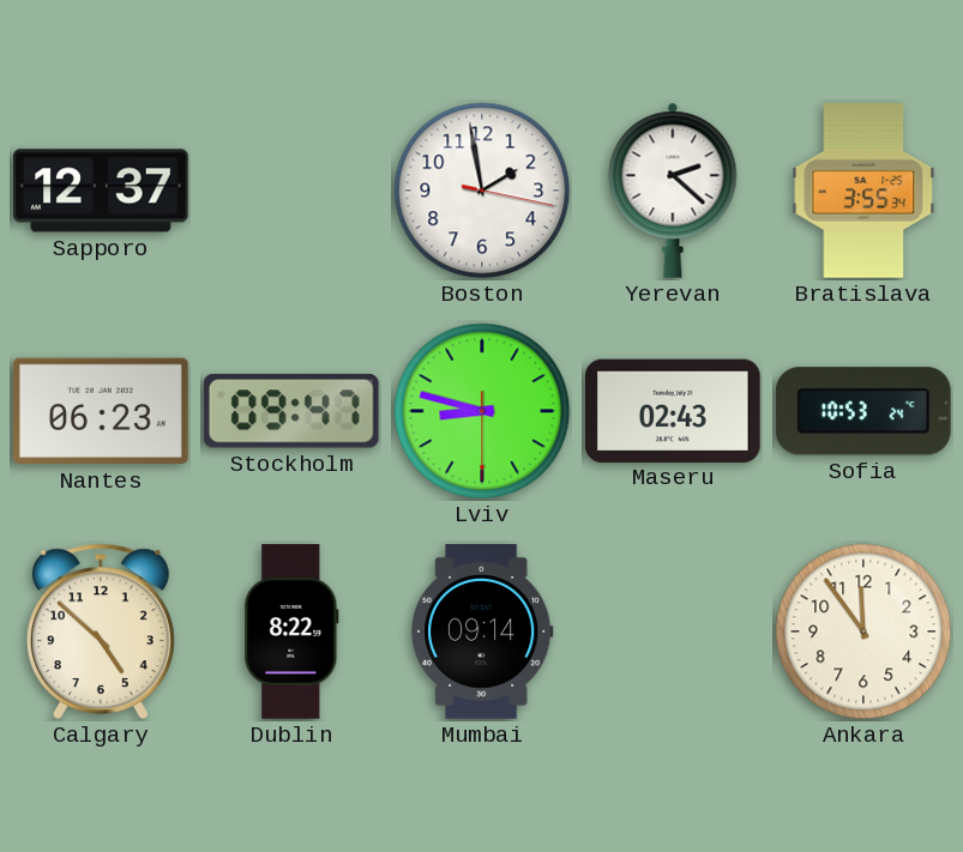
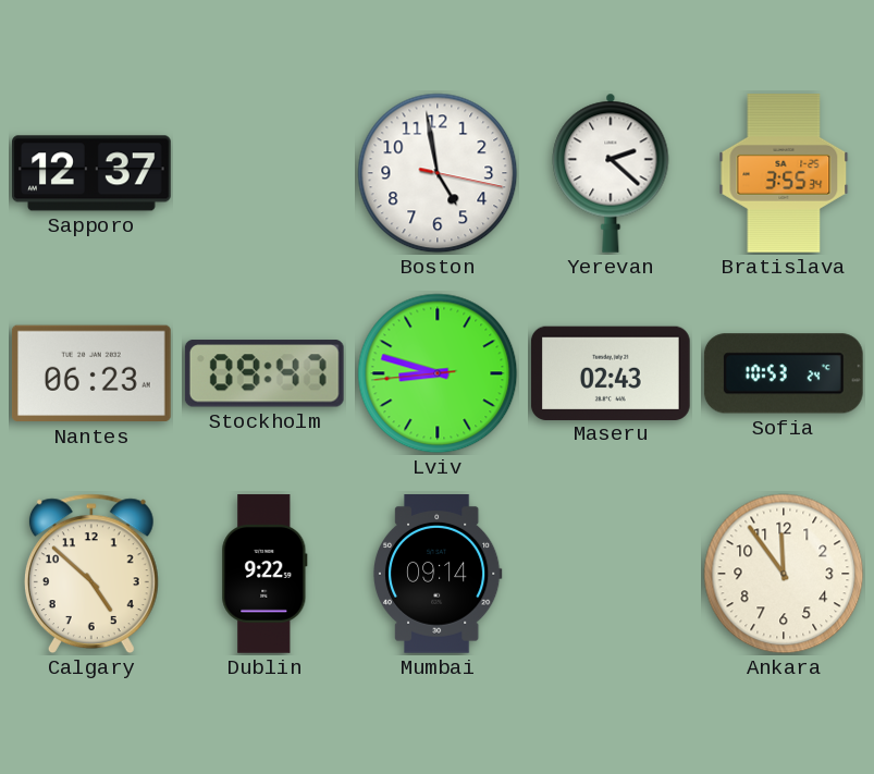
Boston: 1:58 -> 4:58 (438, 173)
Lviv: 8:47:30 -> 8:47:44 (438, 373)
Dublin: 8:22 -> 9:22 (264, 574)
